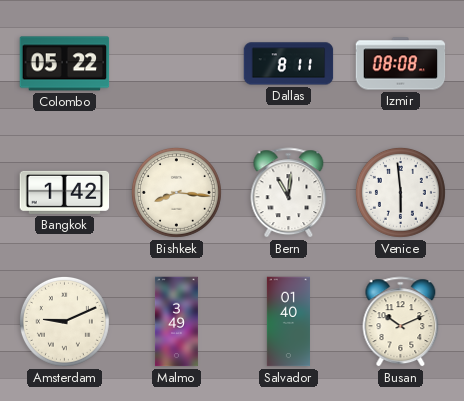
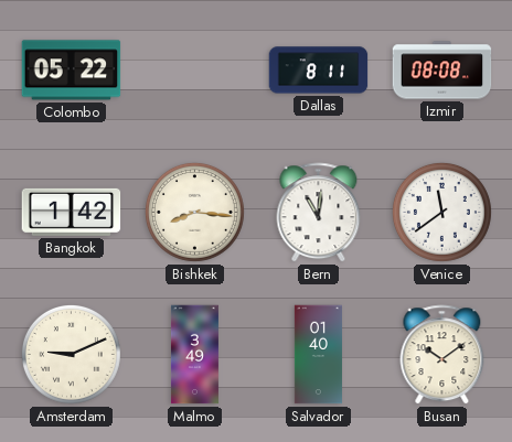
Venice: 5:59 -> 11:39 (441, 212)
Busan: 10:11 -> 10:09 (442, 355)
